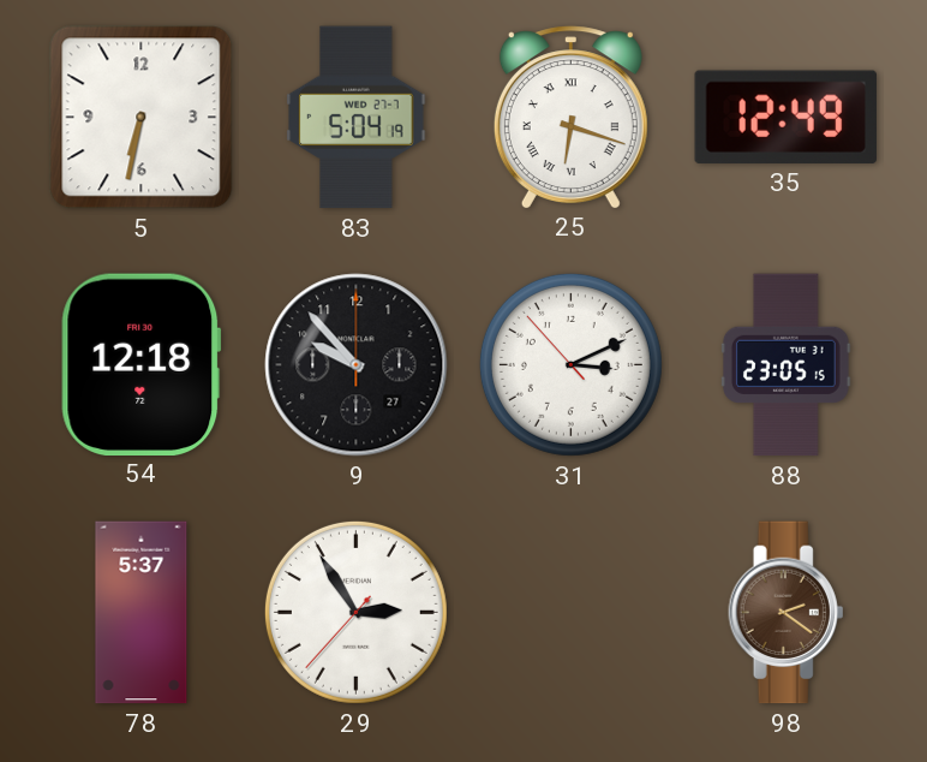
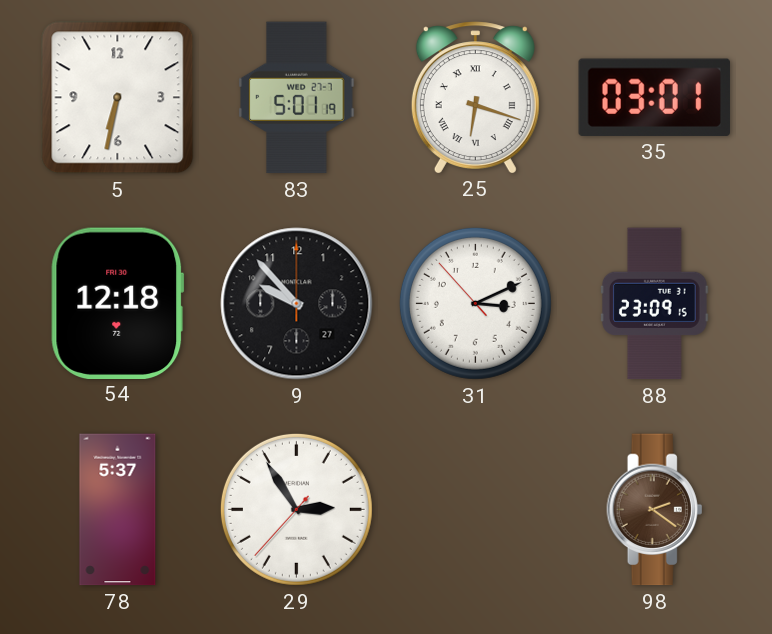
83: 5:04 -> 5:01 (297, 98)
35: 12:49 -> 03:01 (654, 97)
88: 23:05 -> 23:09 (654, 304)
